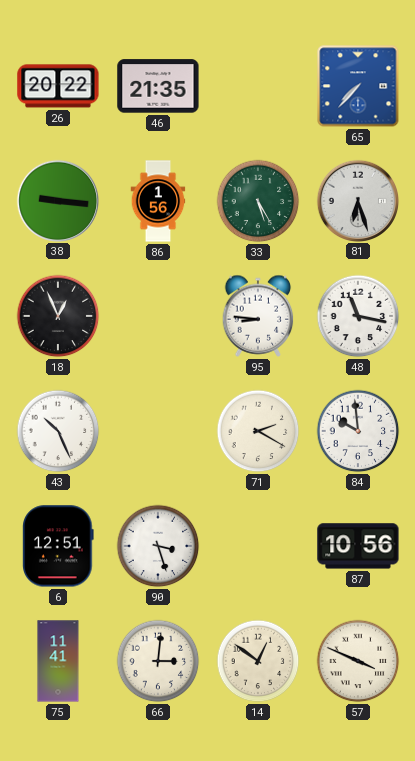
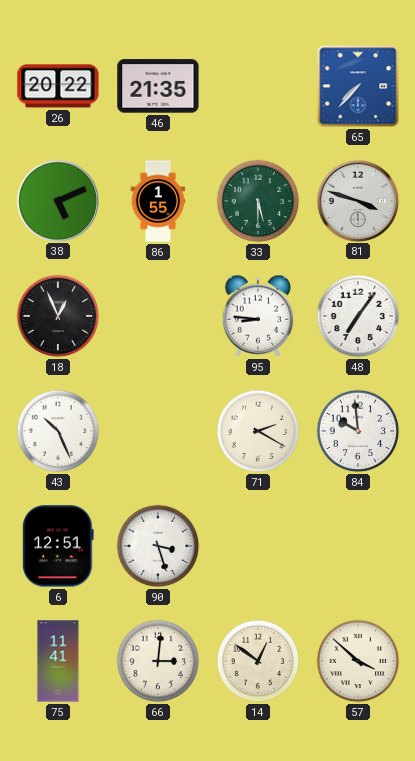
38: 9:16 -> 5:11 (57, 200)
86: 1:56 -> 1:55 (158, 201)
33: 5:25 -> 5:30 (258, 201)
81: 6:27 -> 3:48 (357, 200)
48: 11:17 -> 7:06 (358, 316)
87: 10:56 -> none (358, 546)
57: 3:49 -> 3:52 (358, 661)
